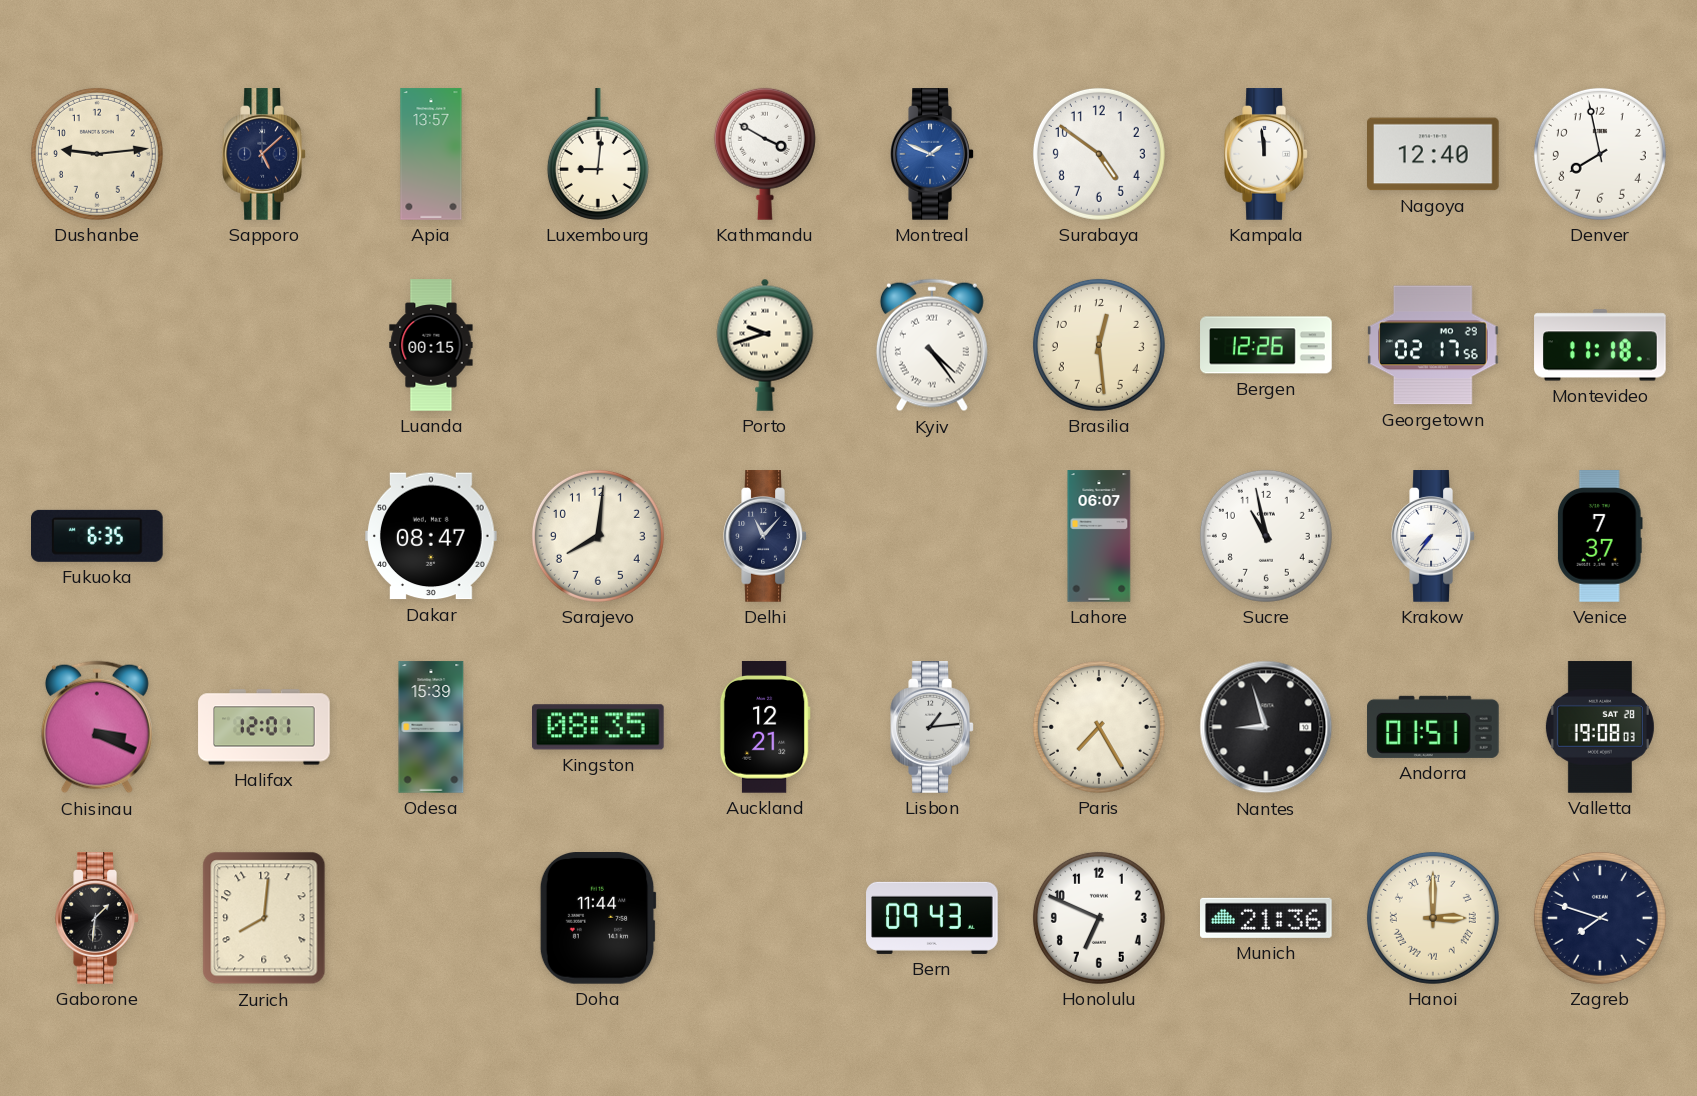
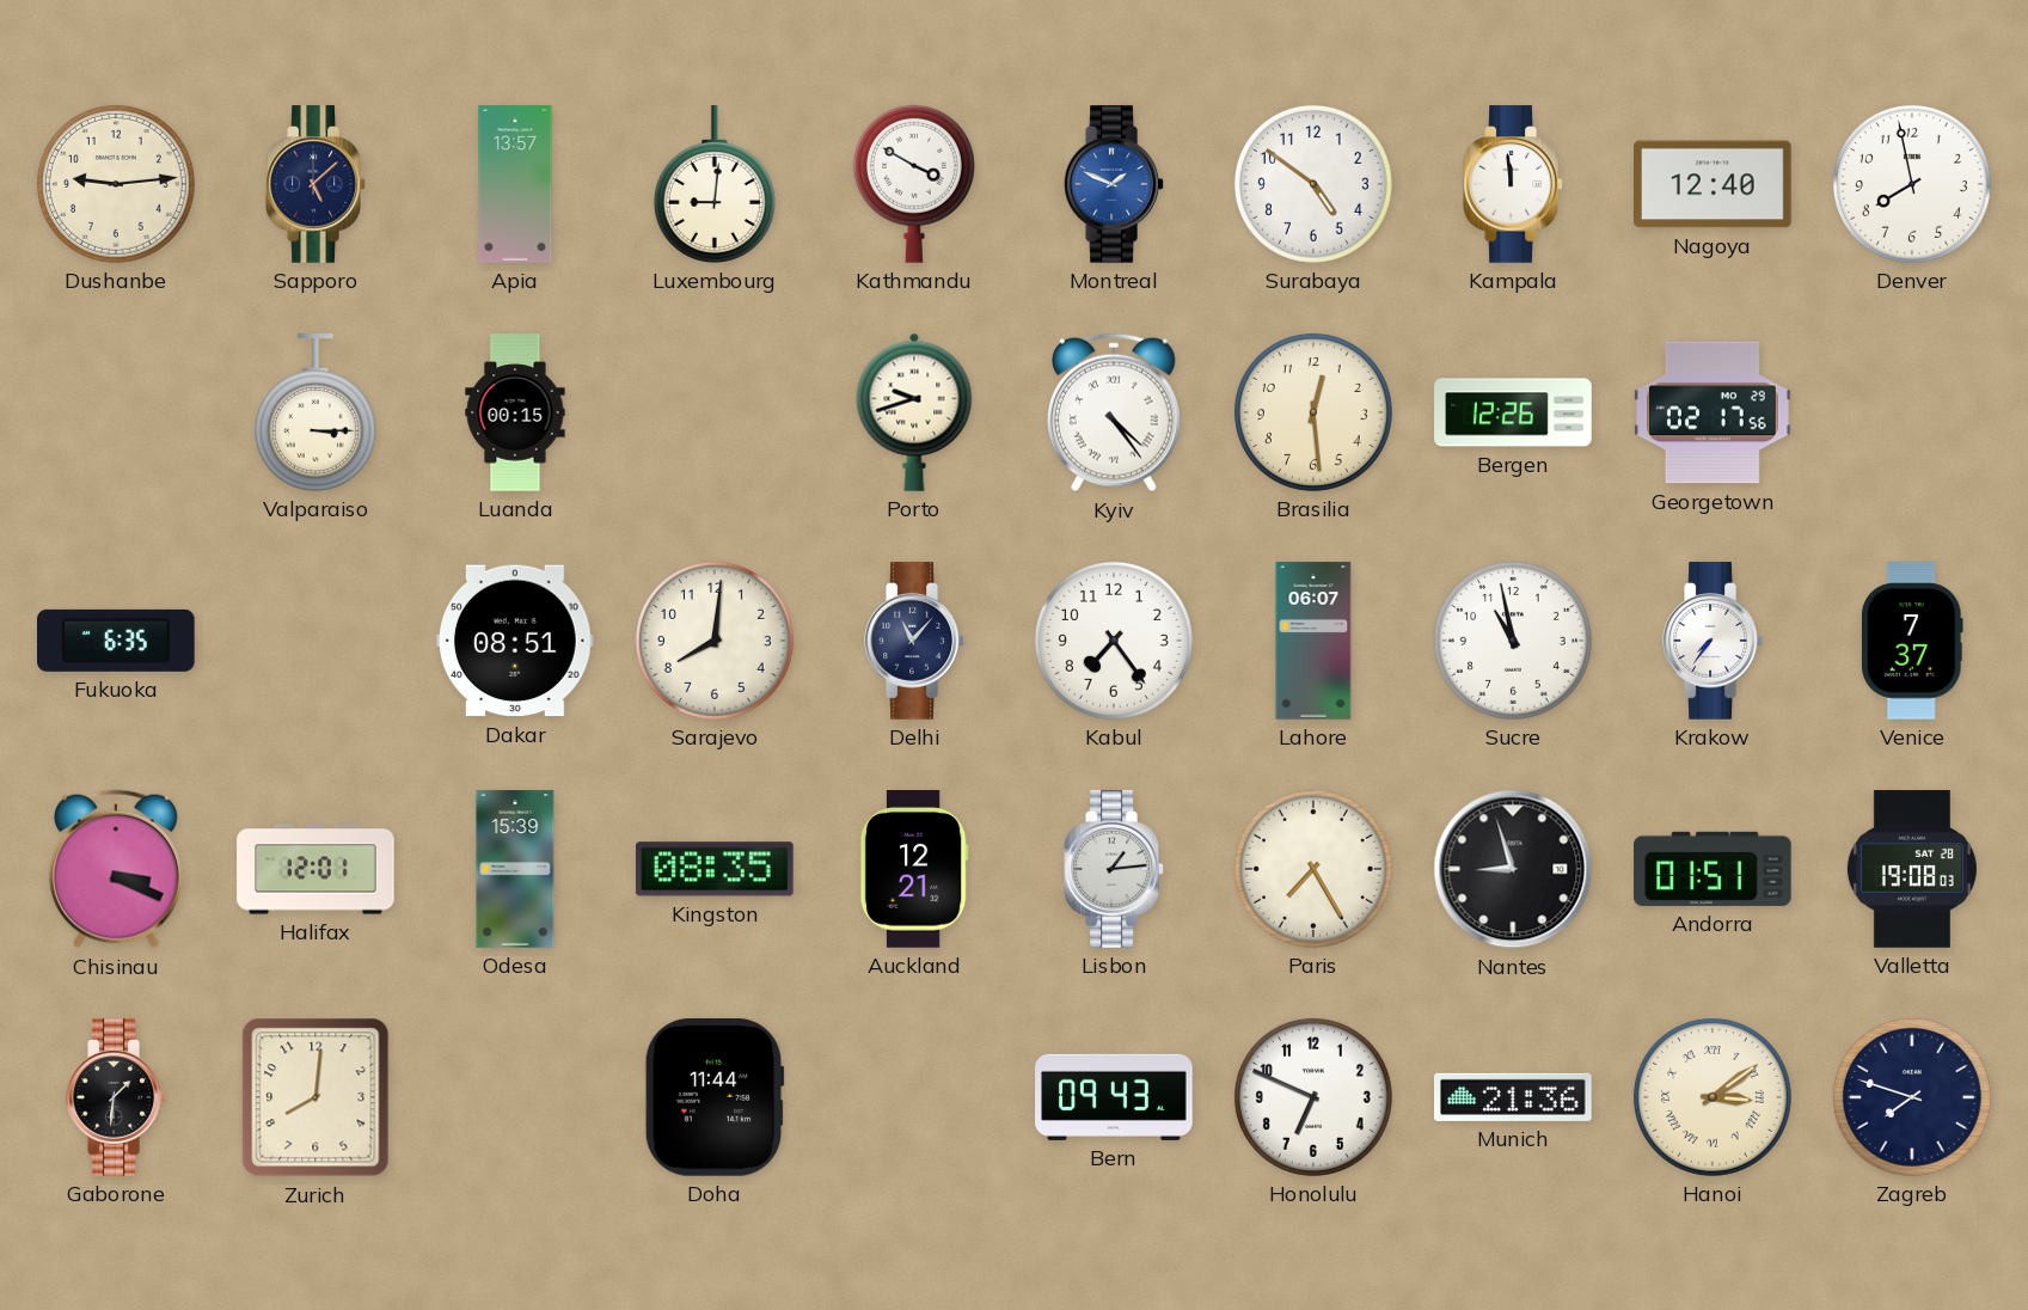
Valparaiso: none -> 3:15 (315, 412)
Montevideo: 11:18 -> none (1600, 345)
Dakar: 08:47 -> 08:51 (516, 641)
Kabul: none -> 7:24 (1114, 641)
Hanoi: 3:00 -> 3:09 (1713, 1097)
